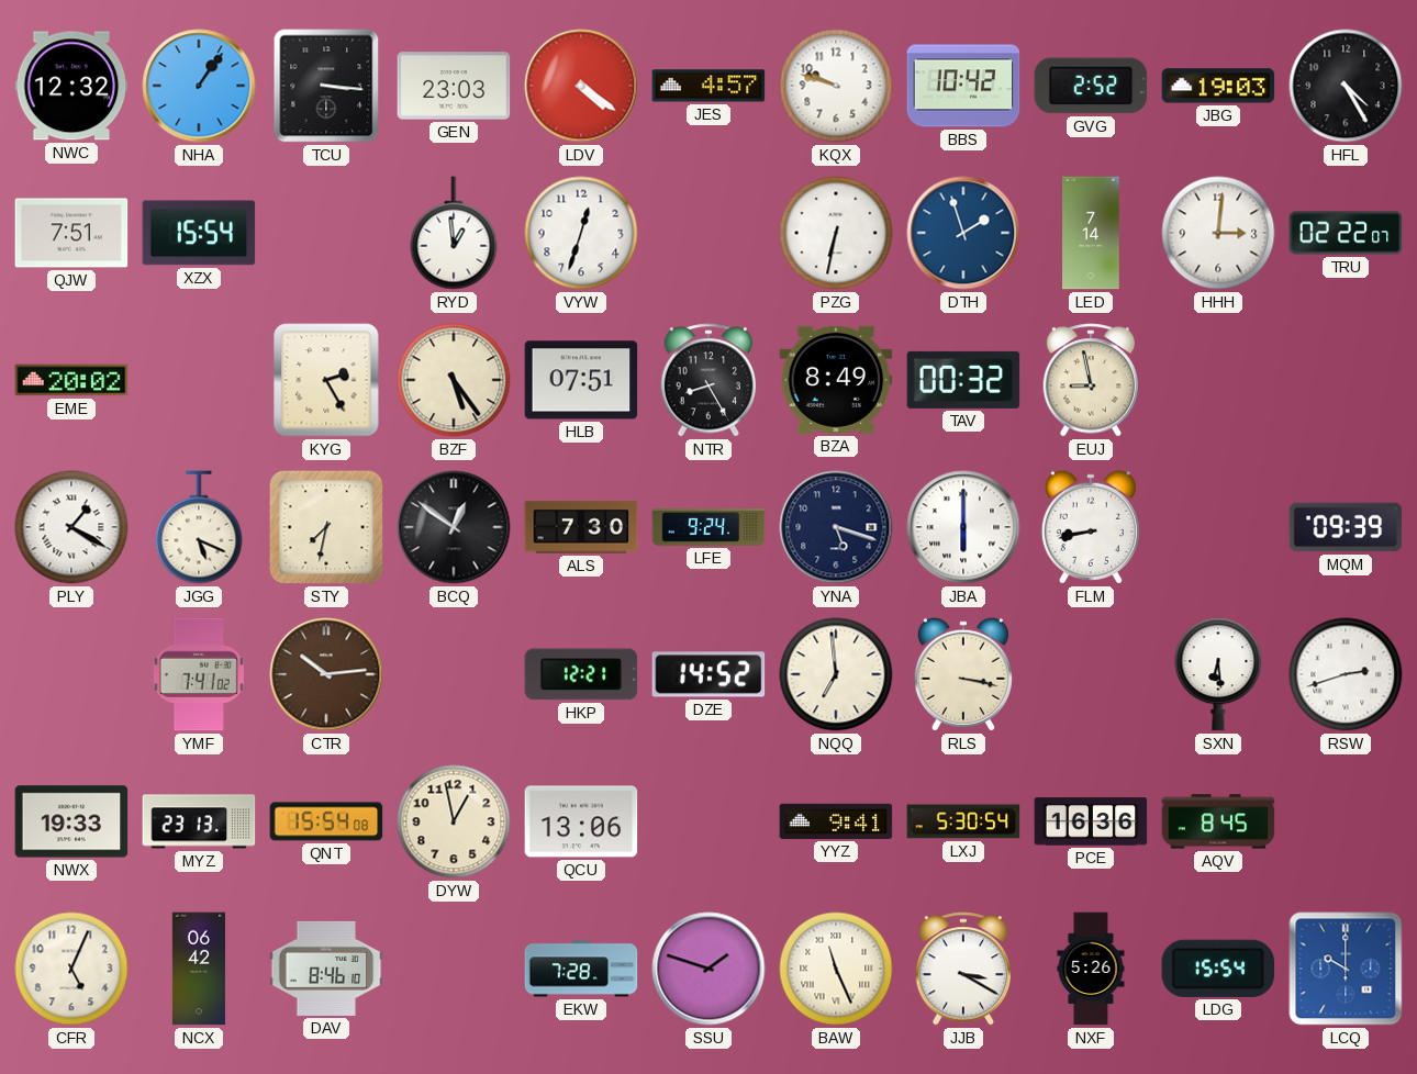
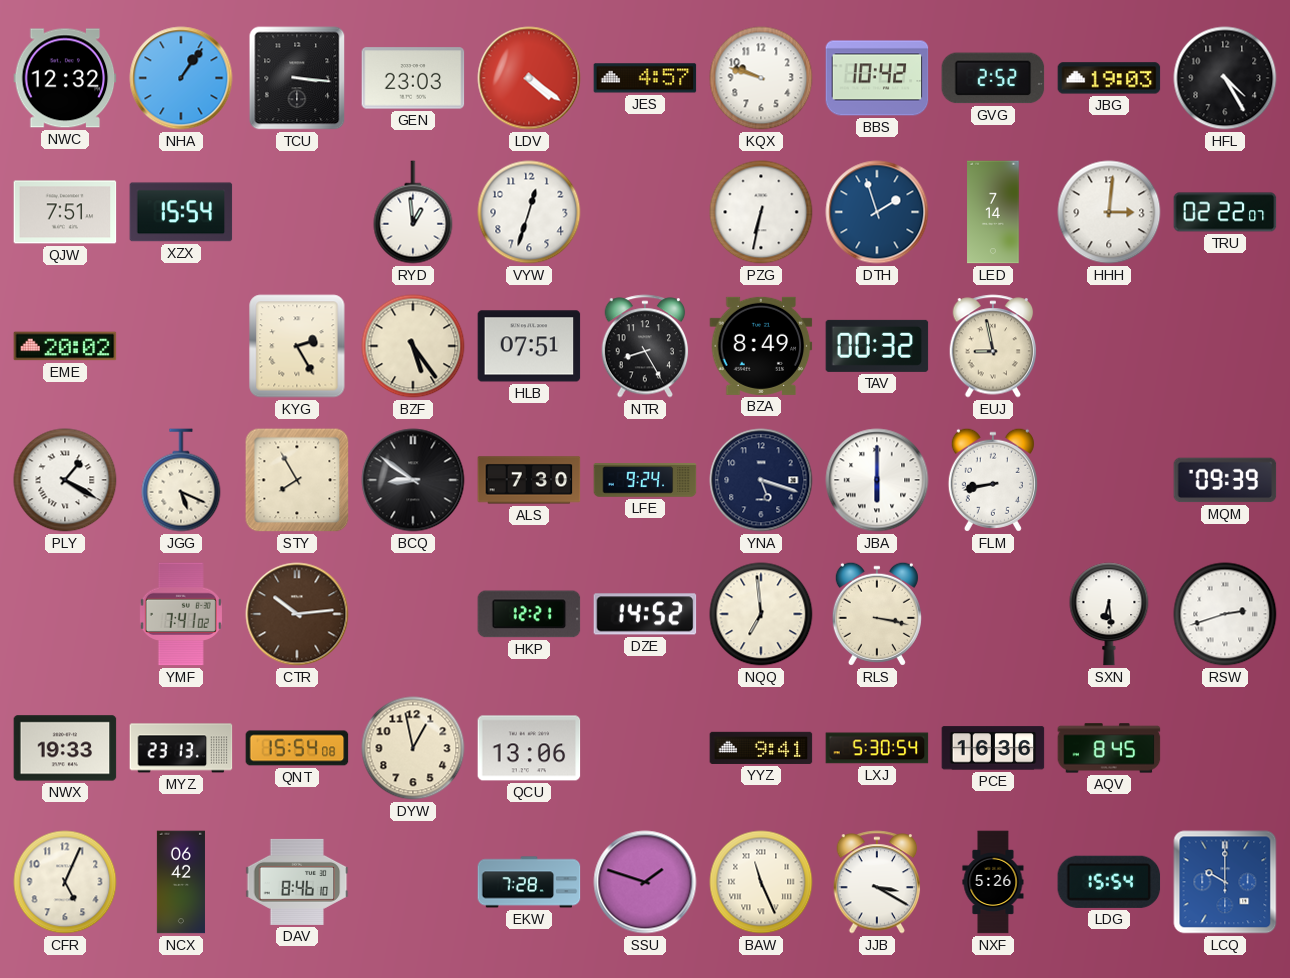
STY: 7:32 -> 7:55 (297, 480)
BCQ: 12:51 -> 8:51 (413, 480)
